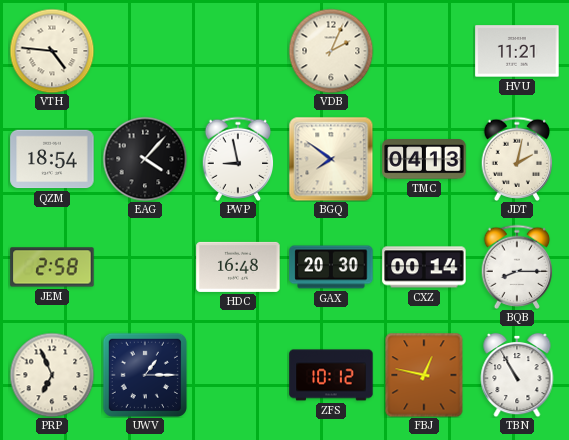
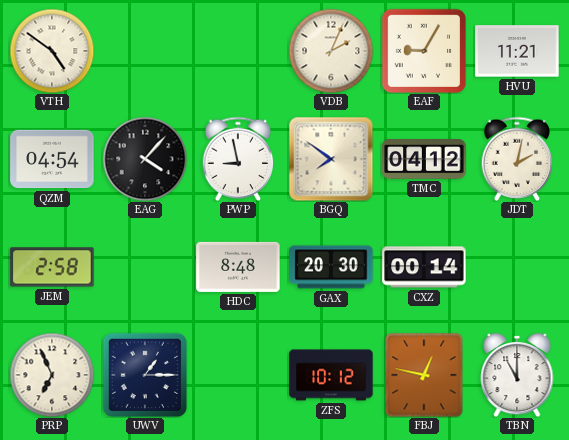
VTH: 4:46 -> 4:51 (52, 51)
EAF: none -> 9:05 (423, 50)
QZM: 18:54 -> 04:54 (52, 159)
TMC: 04:13 -> 04:12 (424, 159)
HDC: 16:48 -> 8:48 (238, 267)
BQB: 8:15 -> none (517, 266)
TBN: 10:55 -> 11:00 (517, 375)
